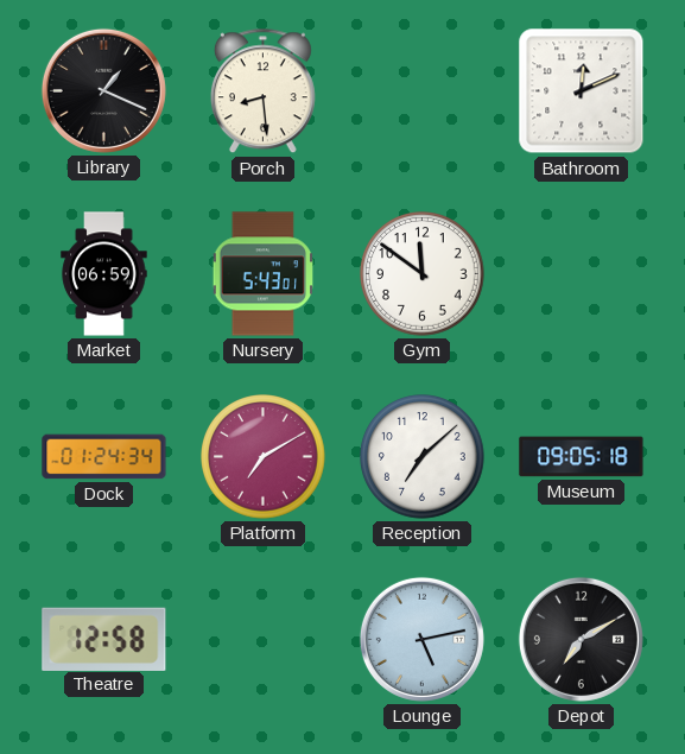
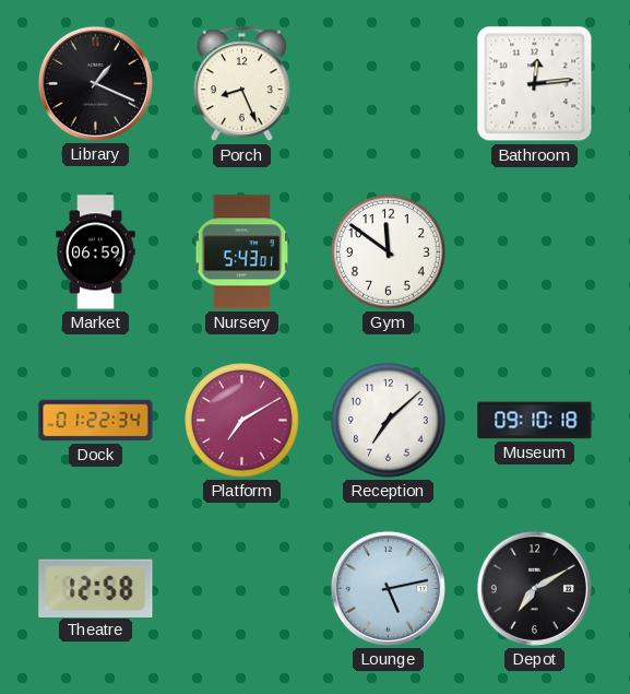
Porch: 8:29 -> 8:26 (241, 84)
Bathroom: 12:11 -> 12:14 (535, 84)
Dock: 01:24 -> 01:22 (96, 421)
Museum: 09:05 -> 09:10 (535, 421)
